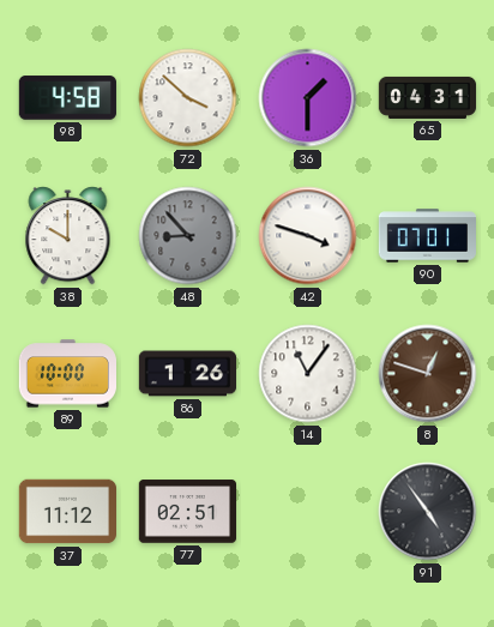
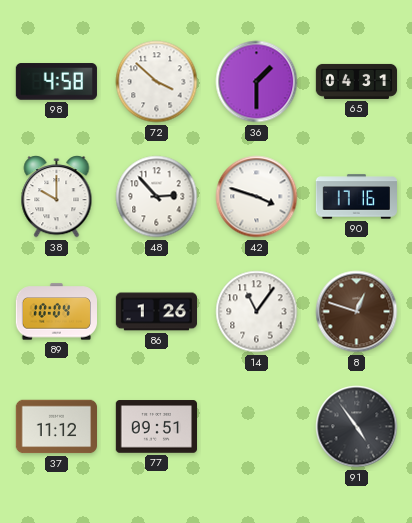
48: 8:53 -> 2:53 (157, 197)
48 dial: grey -> white (157, 197)
90: 07:01 -> 17:16 (356, 197)
89: 10:00 -> 10:04 (56, 312)
77: 02:51 -> 09:51 (156, 427)
